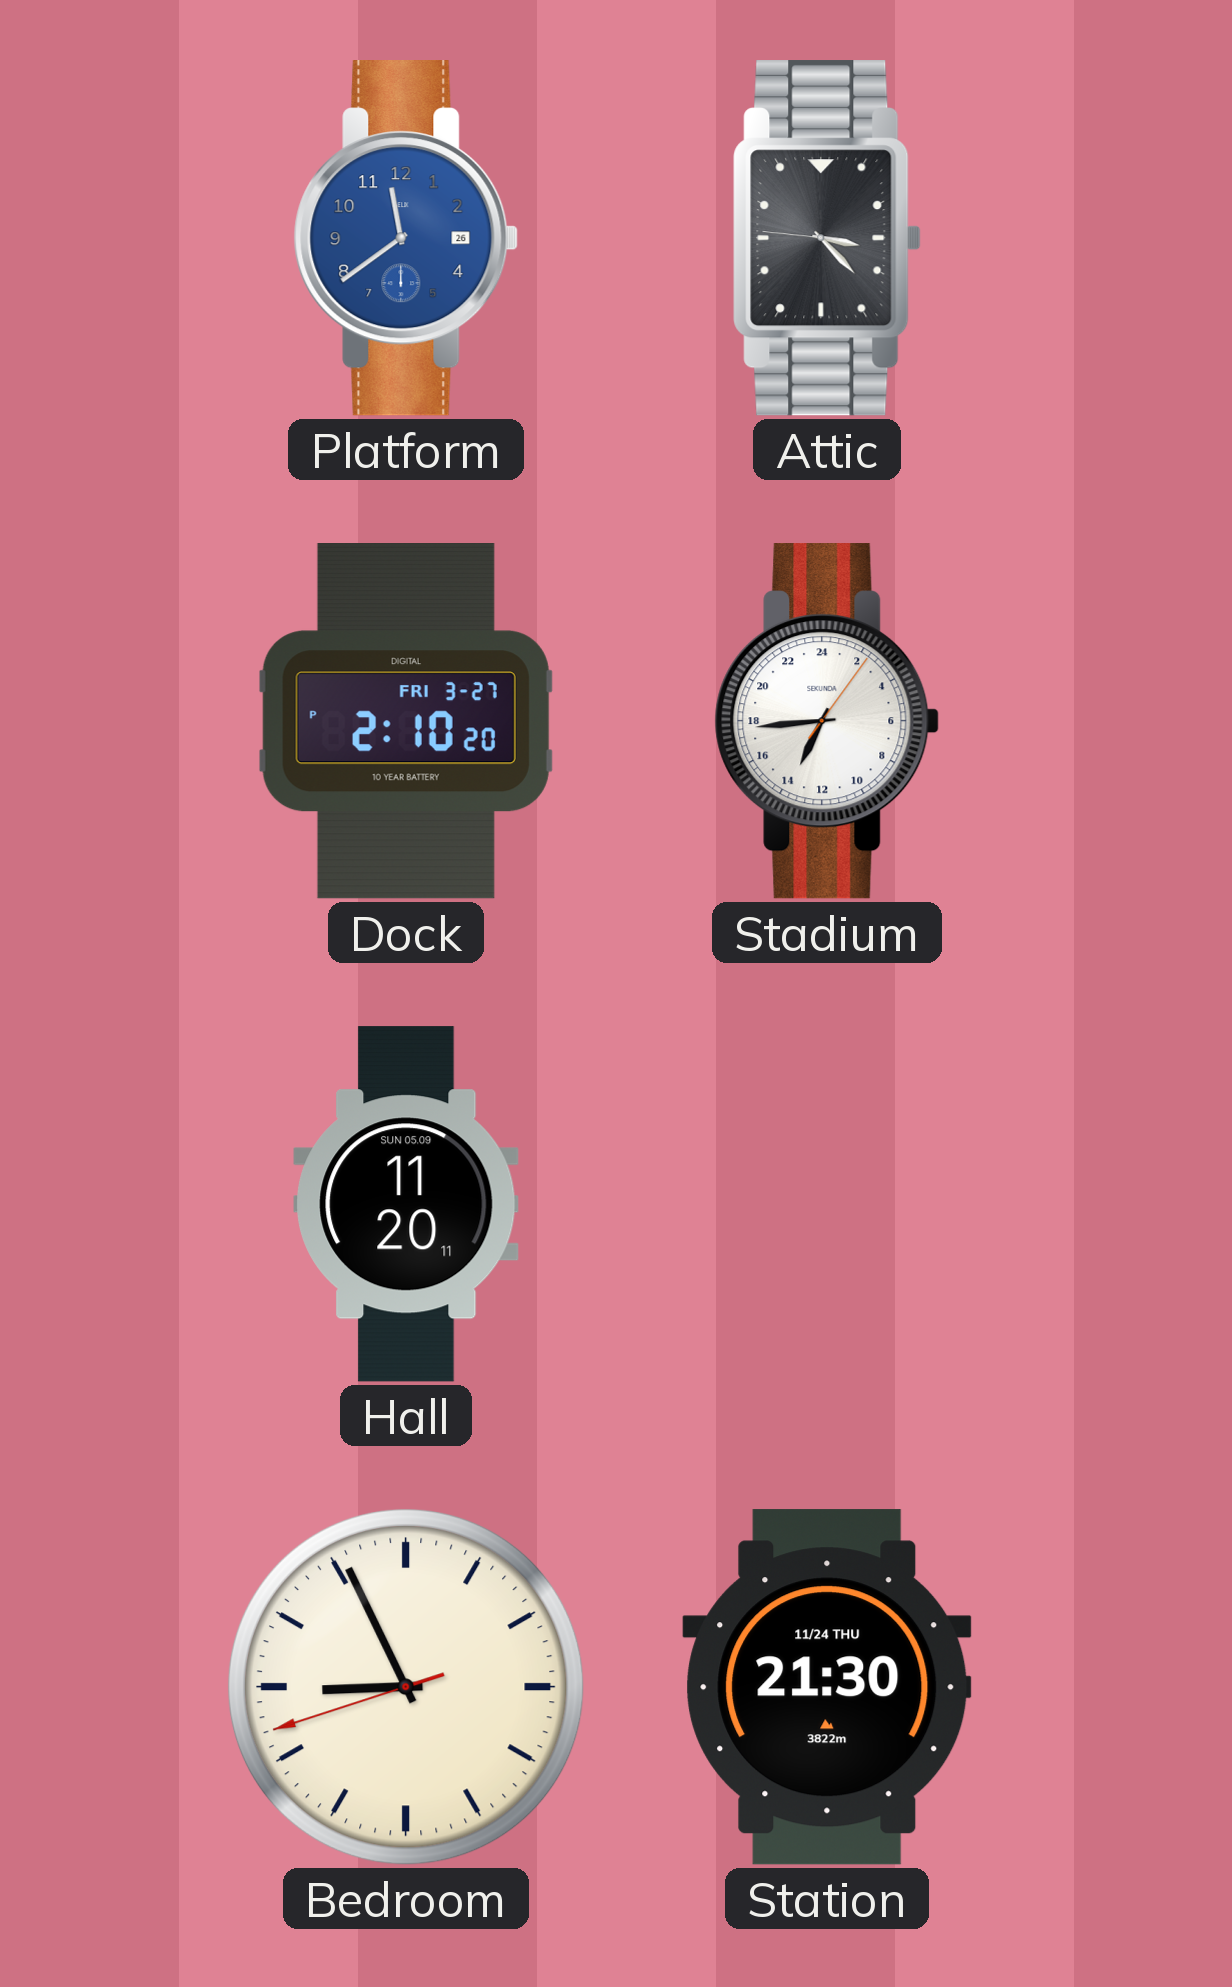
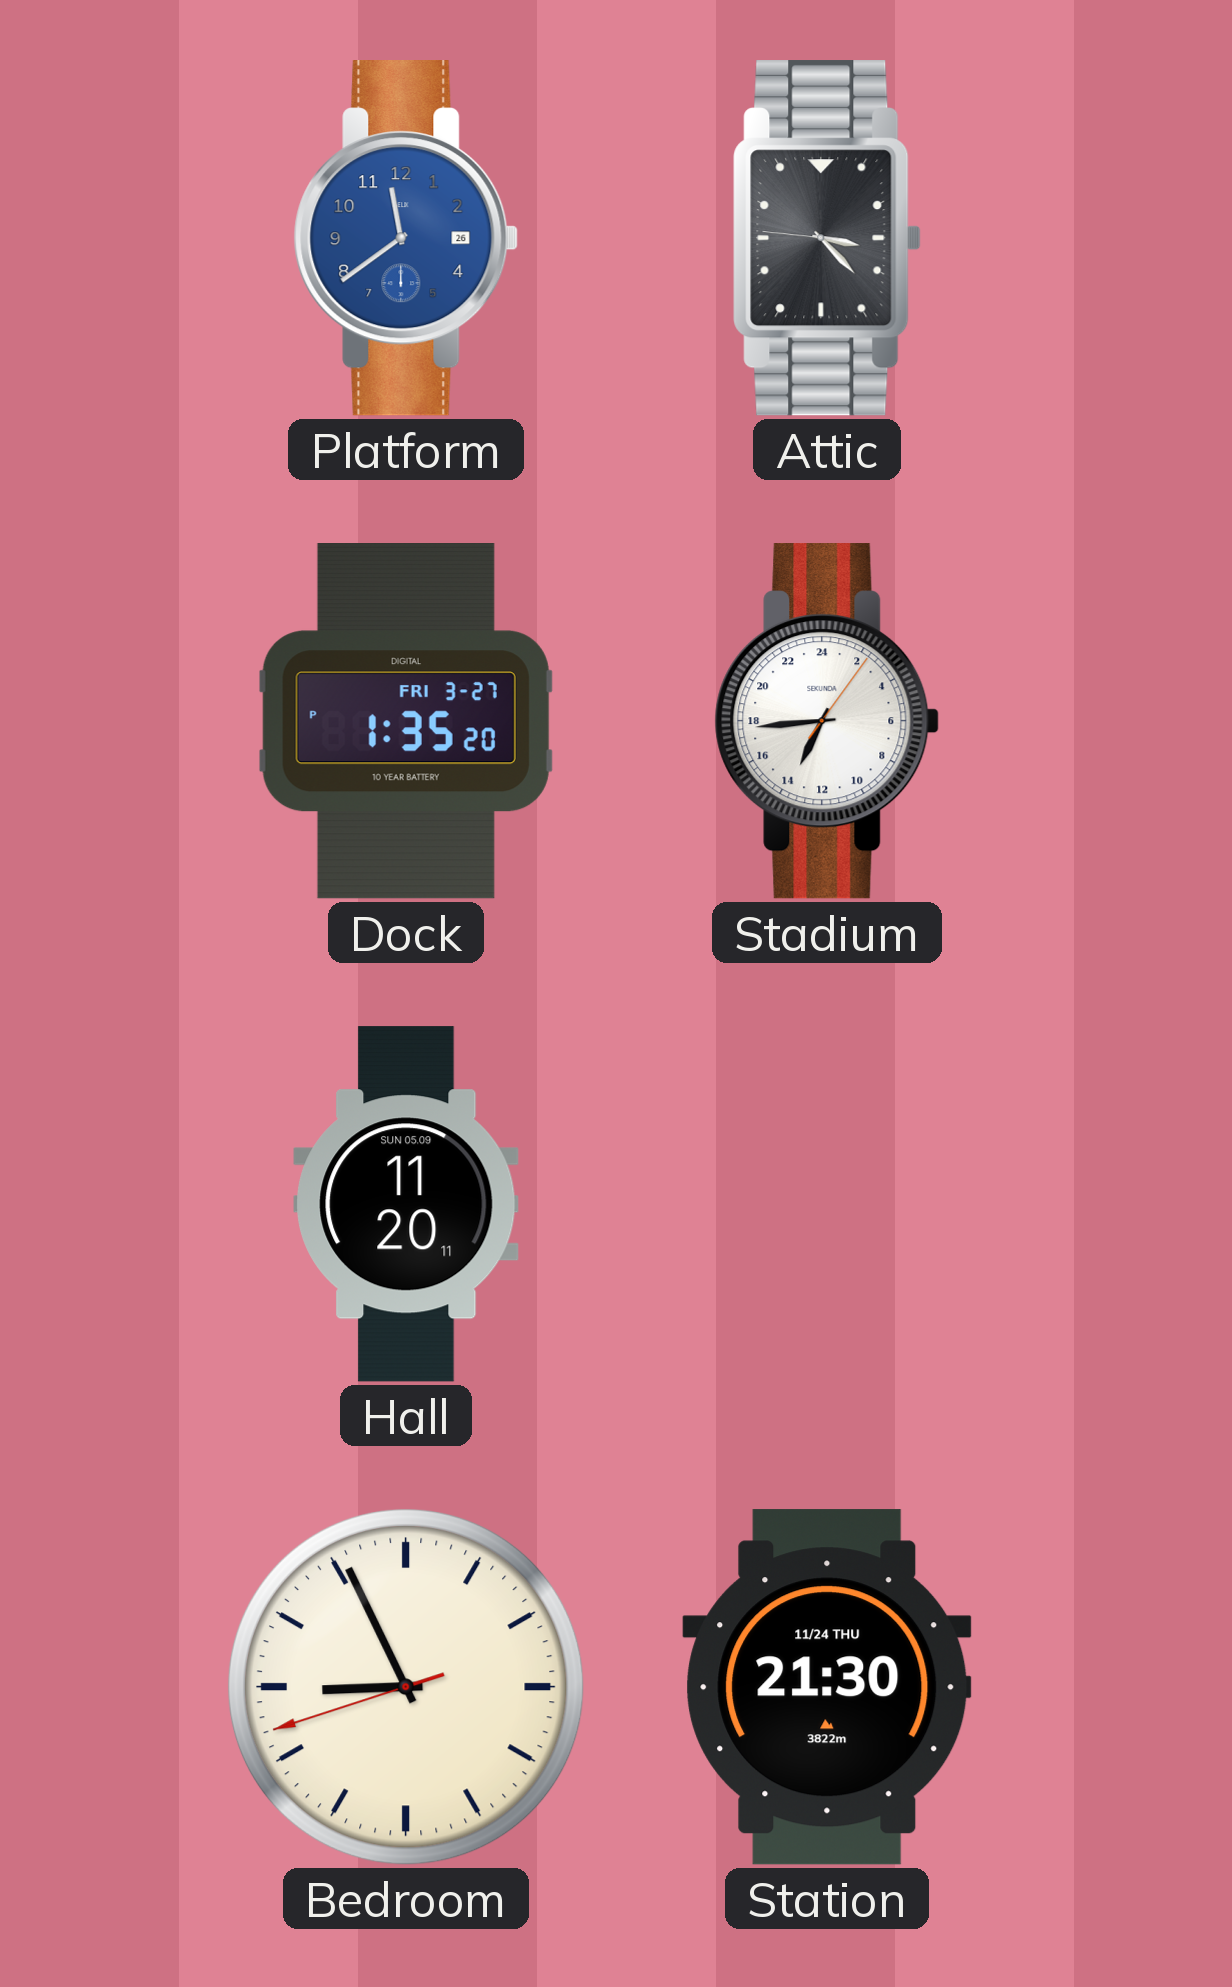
Dock: 2:10 -> 1:35 (406, 721)
